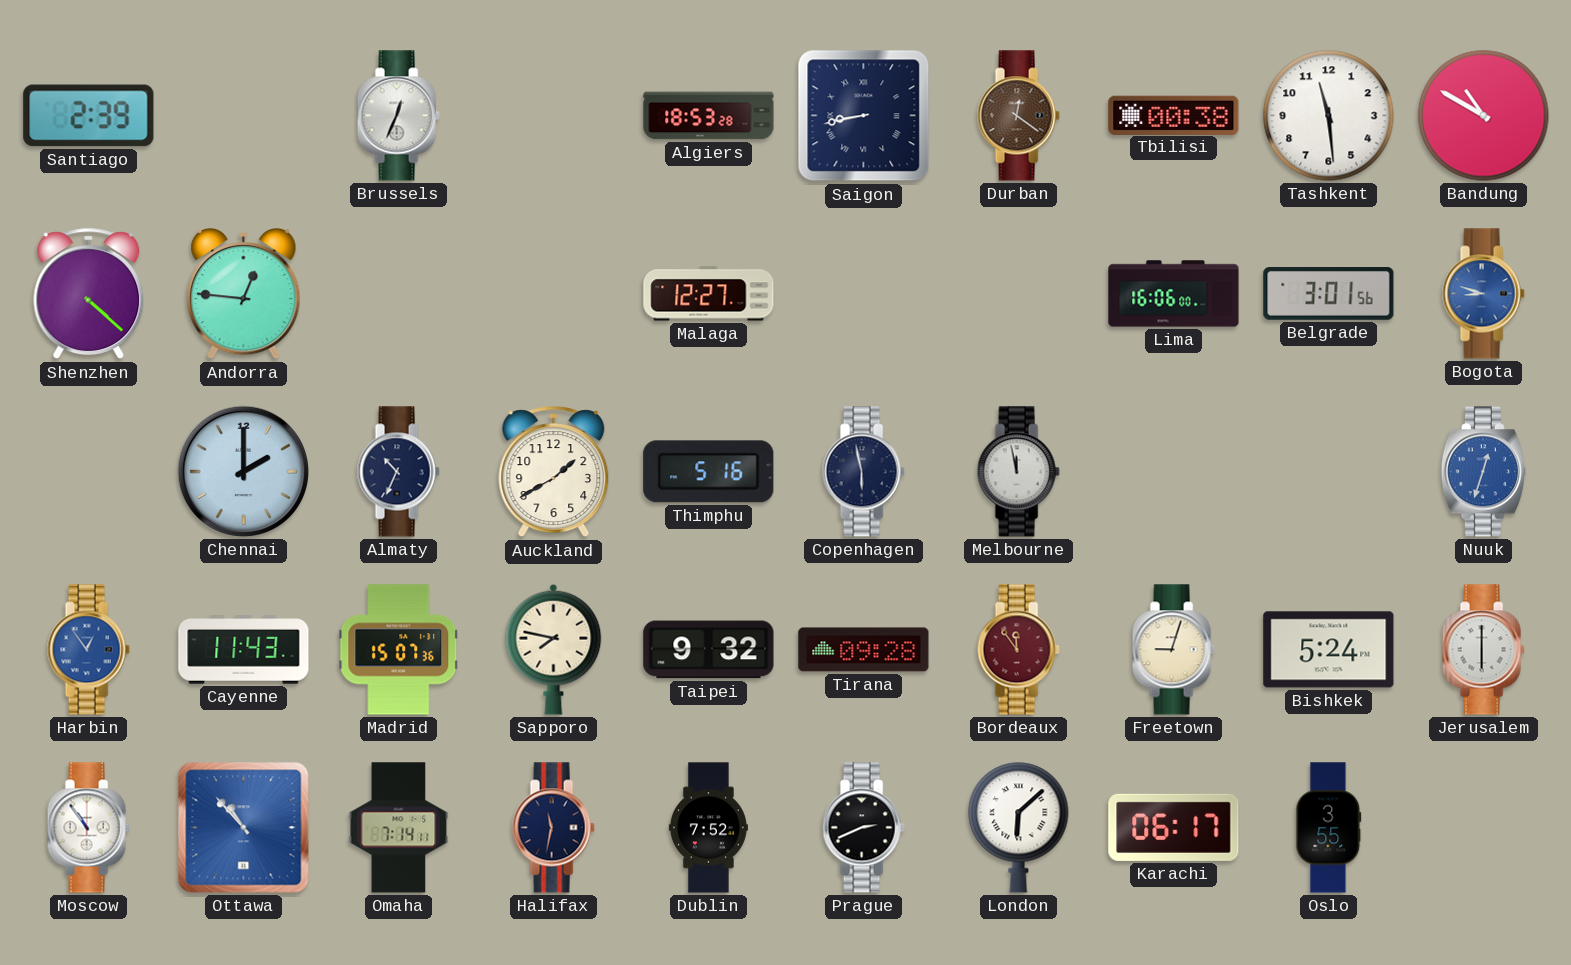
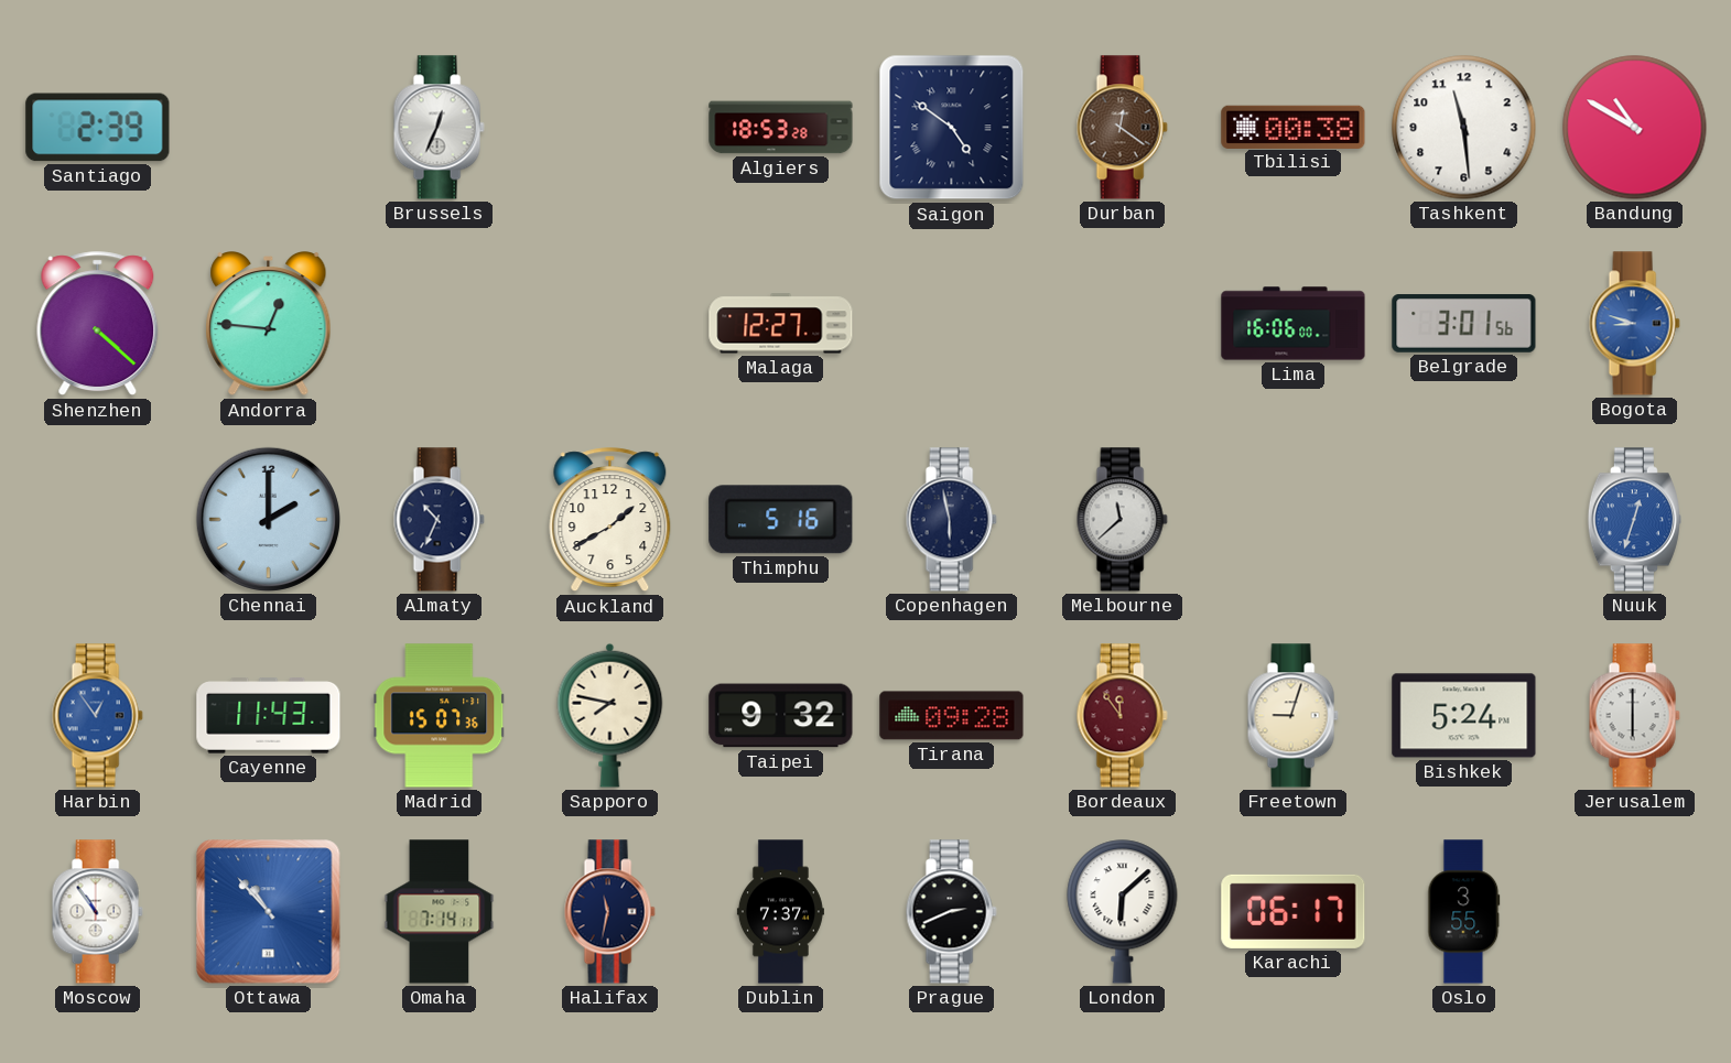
Saigon: 8:43 -> 4:51 (952, 128)
Melbourne: 11:58 -> 11:38 (1122, 520)
Dublin: 7:52 -> 7:37 (780, 912)
